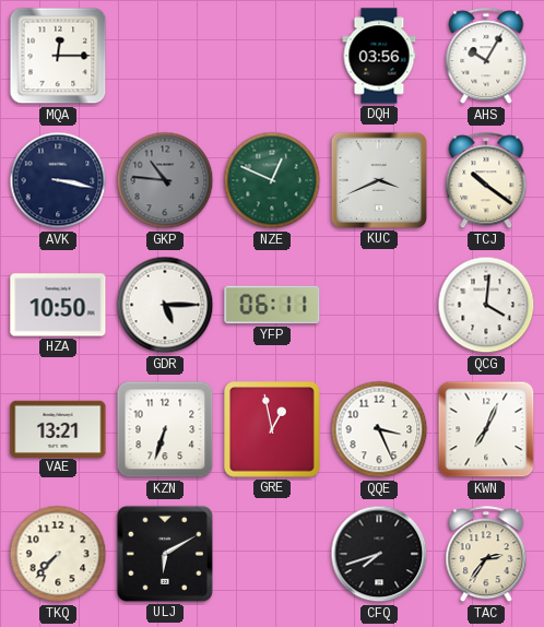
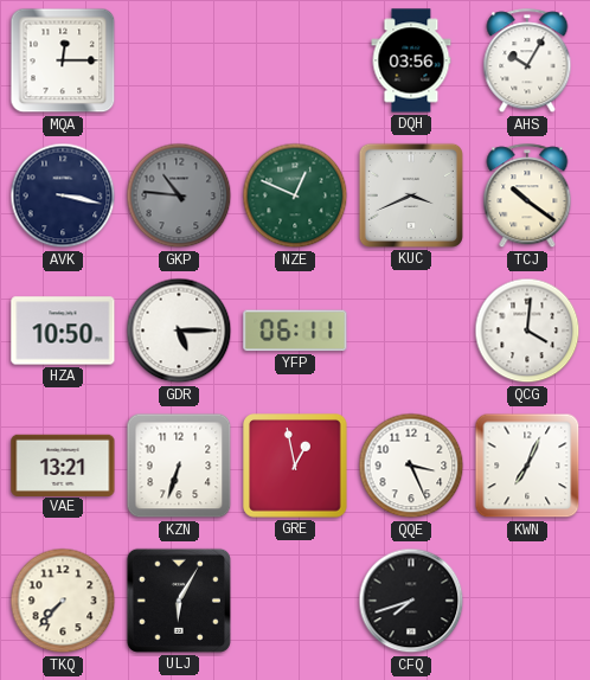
ULJ: 6:10 -> 6:05 (179, 601)
TAC: 2:36 -> none (486, 555)
